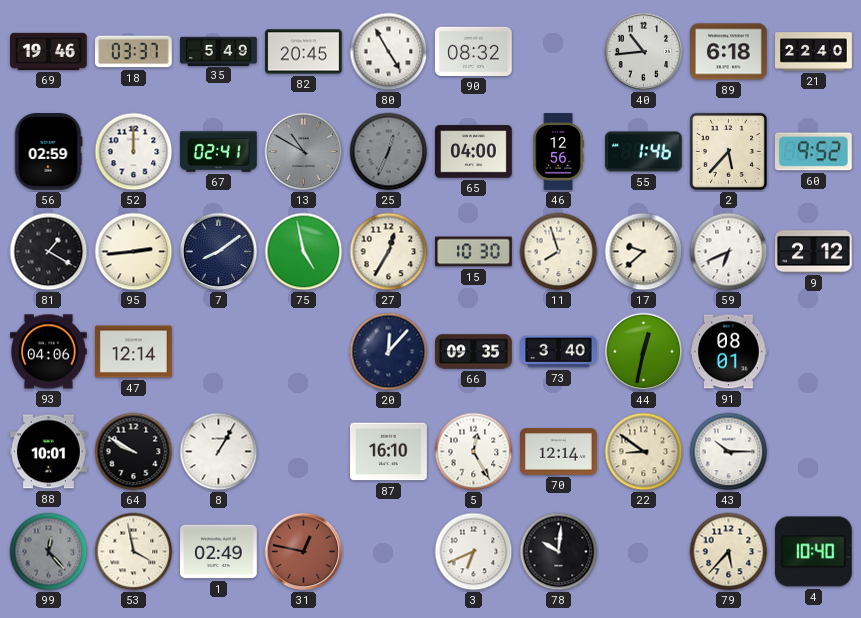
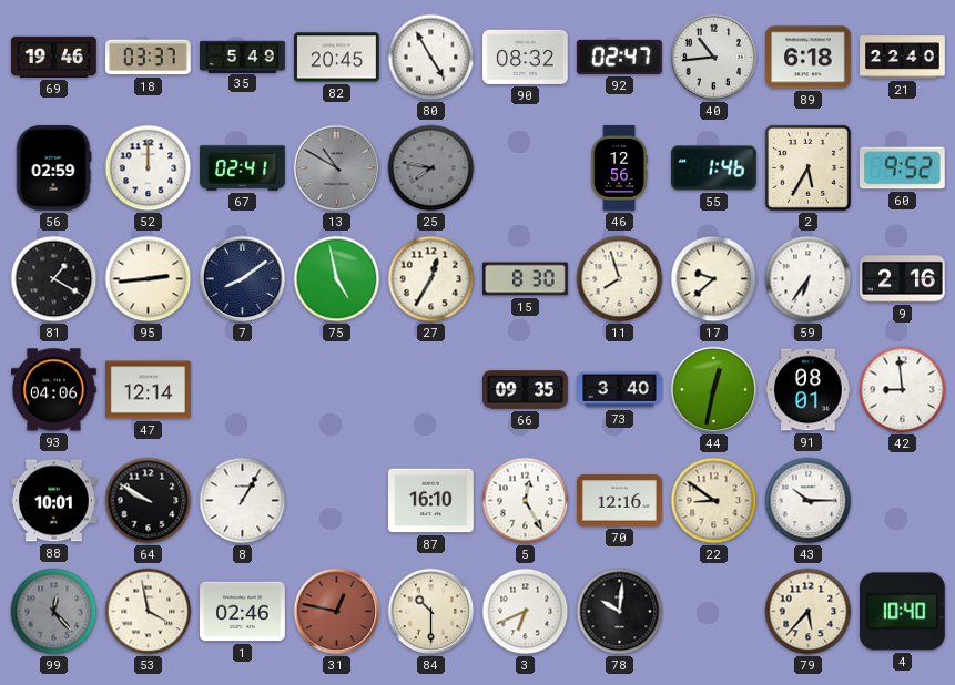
92: none -> 02:47 (619, 57)
25: 12:34 -> 7:47 (431, 168)
65: 04:00 -> none (474, 152)
2: 5:37 -> 5:35 (807, 167)
15: 10:30 -> 8:30 (526, 279)
59: 6:41 -> 6:36 (809, 279)
9: 2:12 -> 2:16 (903, 279)
20: 12:07 -> none (389, 352)
42: none -> 8:59 (903, 390)
70: 12:14 -> 12:16 (620, 501)
1: 02:49 -> 02:46 (243, 612)
84: none -> 10:30 (431, 612)
